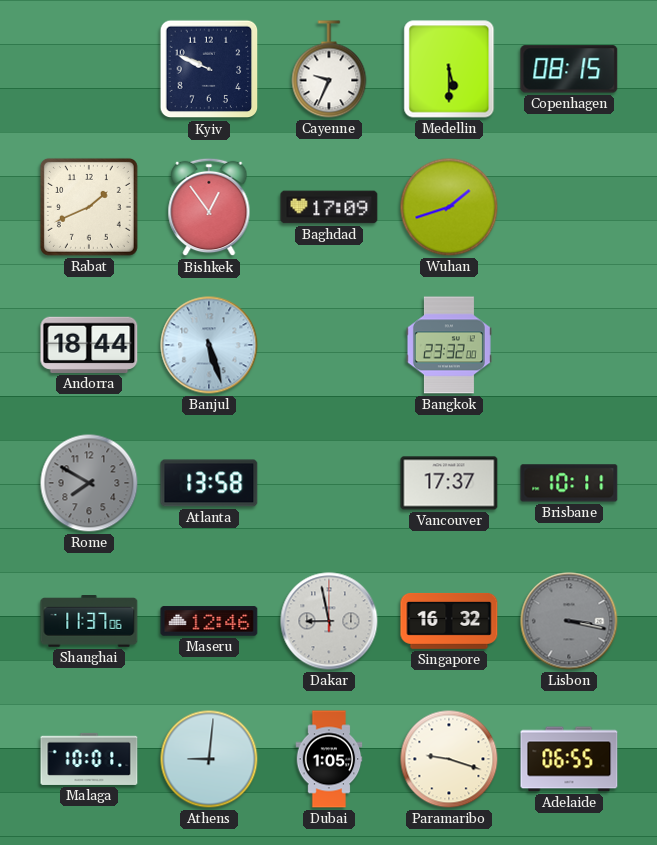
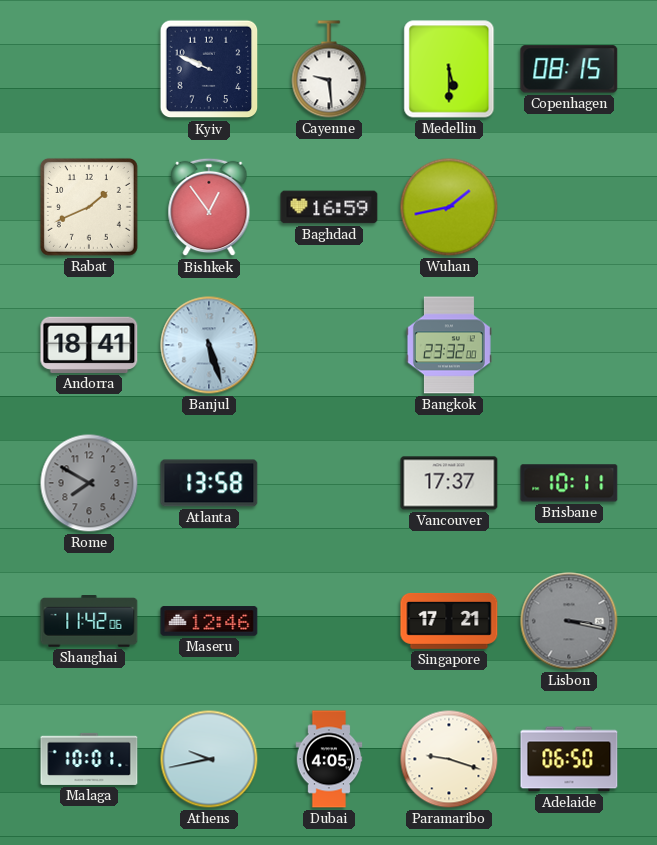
Cayenne: 9:34 -> 9:29 (329, 69)
Baghdad: 17:09 -> 16:59 (329, 207)
Wuhan: 1:42 -> 1:43 (449, 207)
Andorra: 18:44 -> 18:41 (89, 345)
Shanghai: 11:37 -> 11:42 (89, 622)
Dakar: 8:58 -> none (329, 621)
Singapore: 16:32 -> 17:21 (449, 621)
Athens: 9:01 -> 9:43 (209, 759)
Dubai: 1:05 -> 4:05 (329, 759)
Adelaide: 06:55 -> 06:50 (569, 759)
